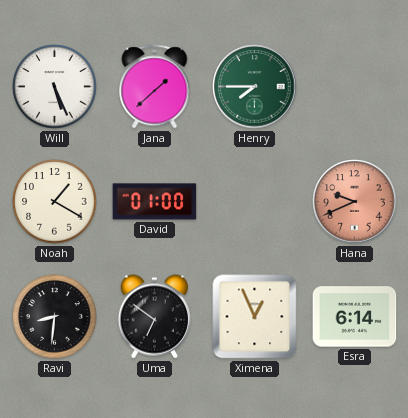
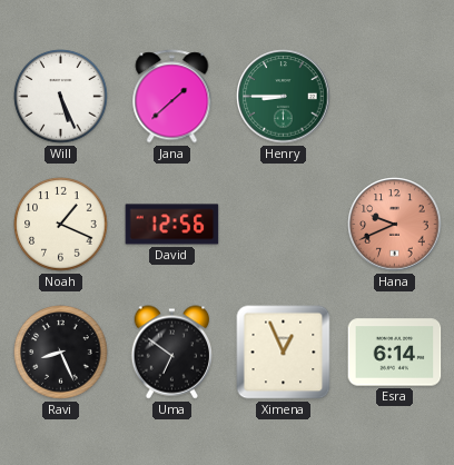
Henry: 7:45 -> 8:45 (284, 97)
Noah: 1:20 -> 1:19 (61, 225)
David: 01:00 -> 12:56 (172, 225)
Ravi: 8:31 -> 8:26 (61, 353)
